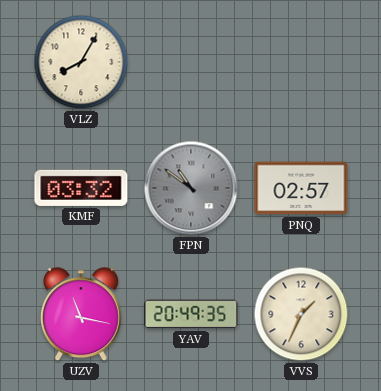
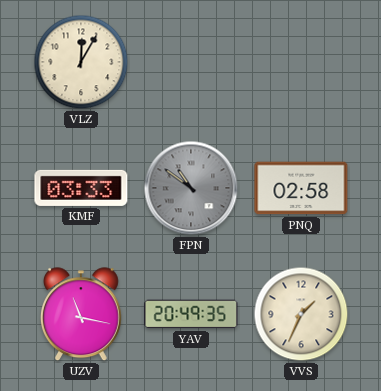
VLZ: 8:05 -> 12:05 (81, 62)
KMF: 03:32 -> 03:33 (81, 188)
PNQ: 02:57 -> 02:58 (301, 188)
